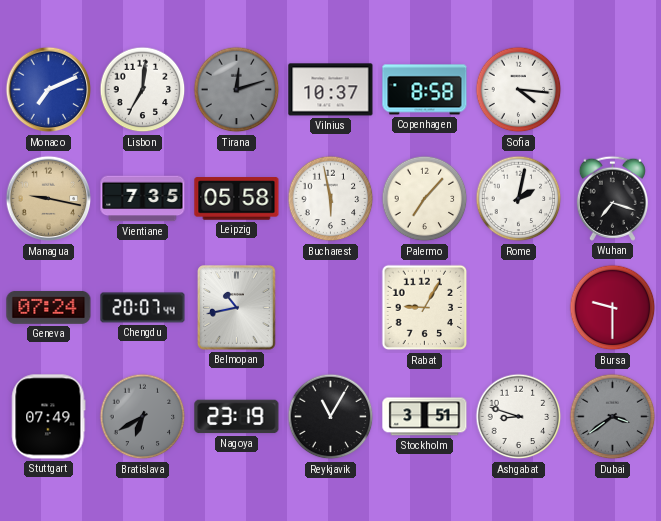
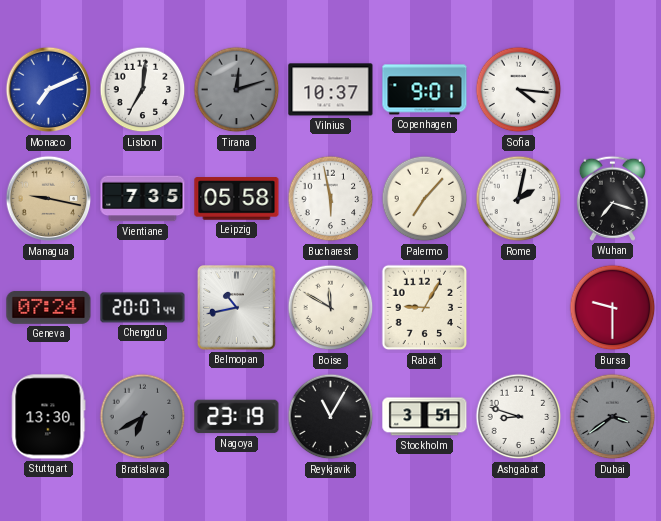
Copenhagen: 8:58 -> 9:01 (425, 90)
Boise: none -> 11:50 (331, 308)
Stuttgart: 07:49 -> 13:30 (49, 417)
